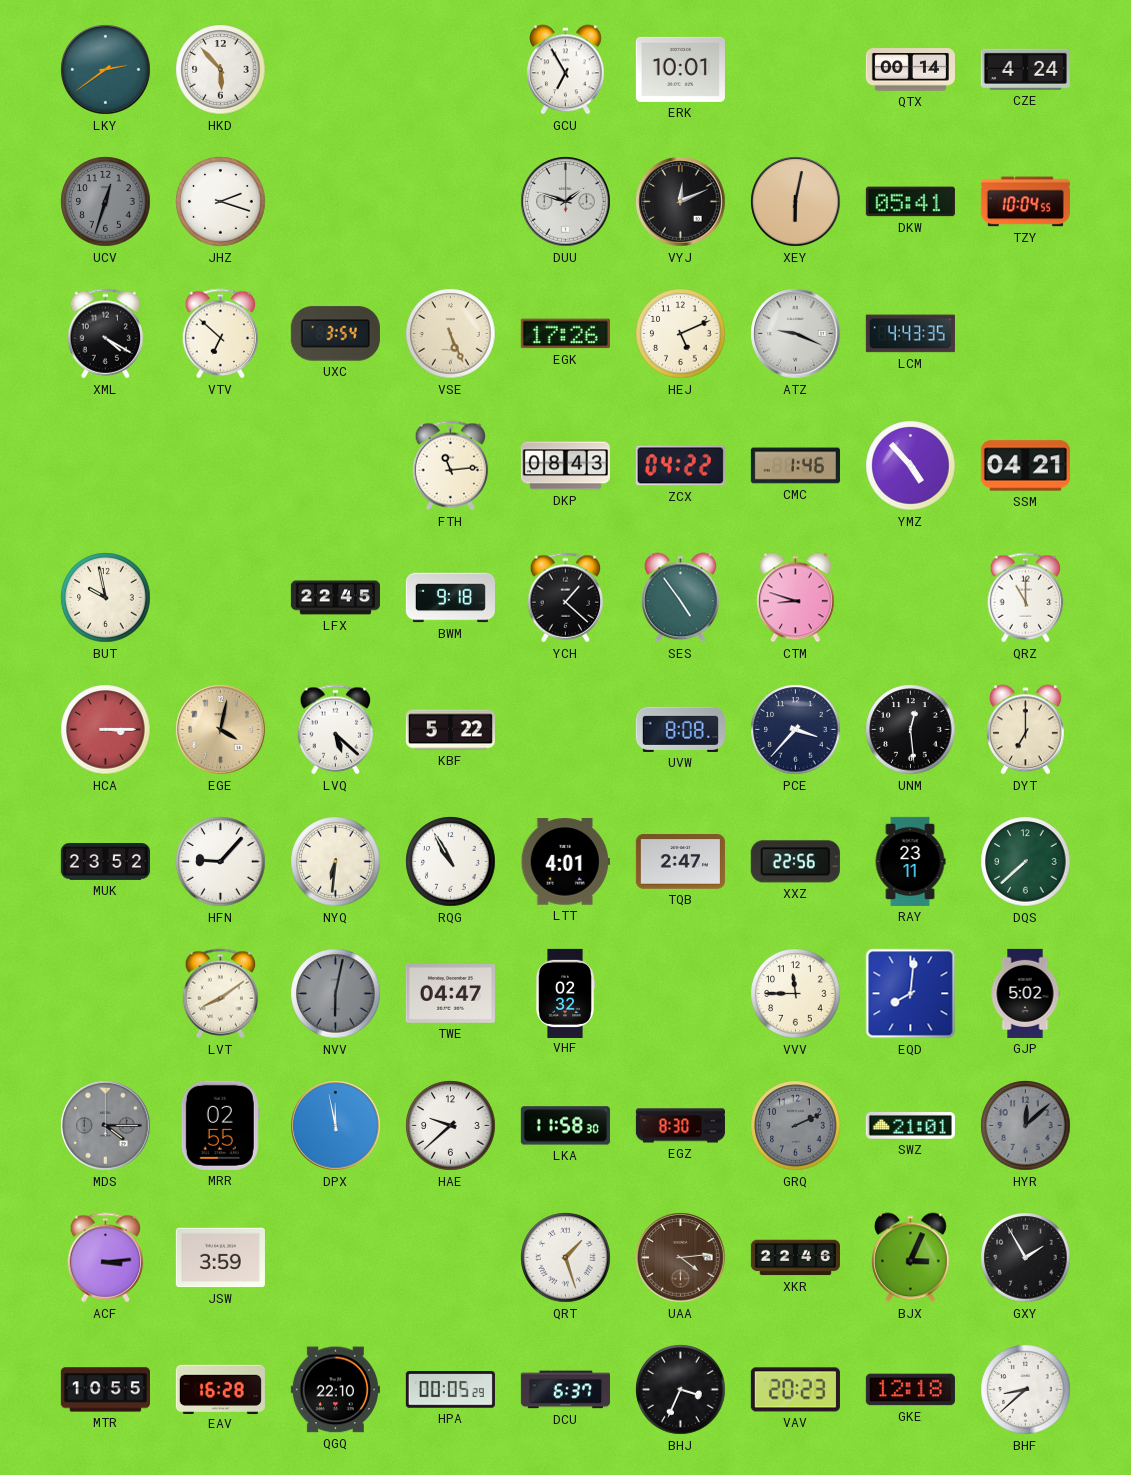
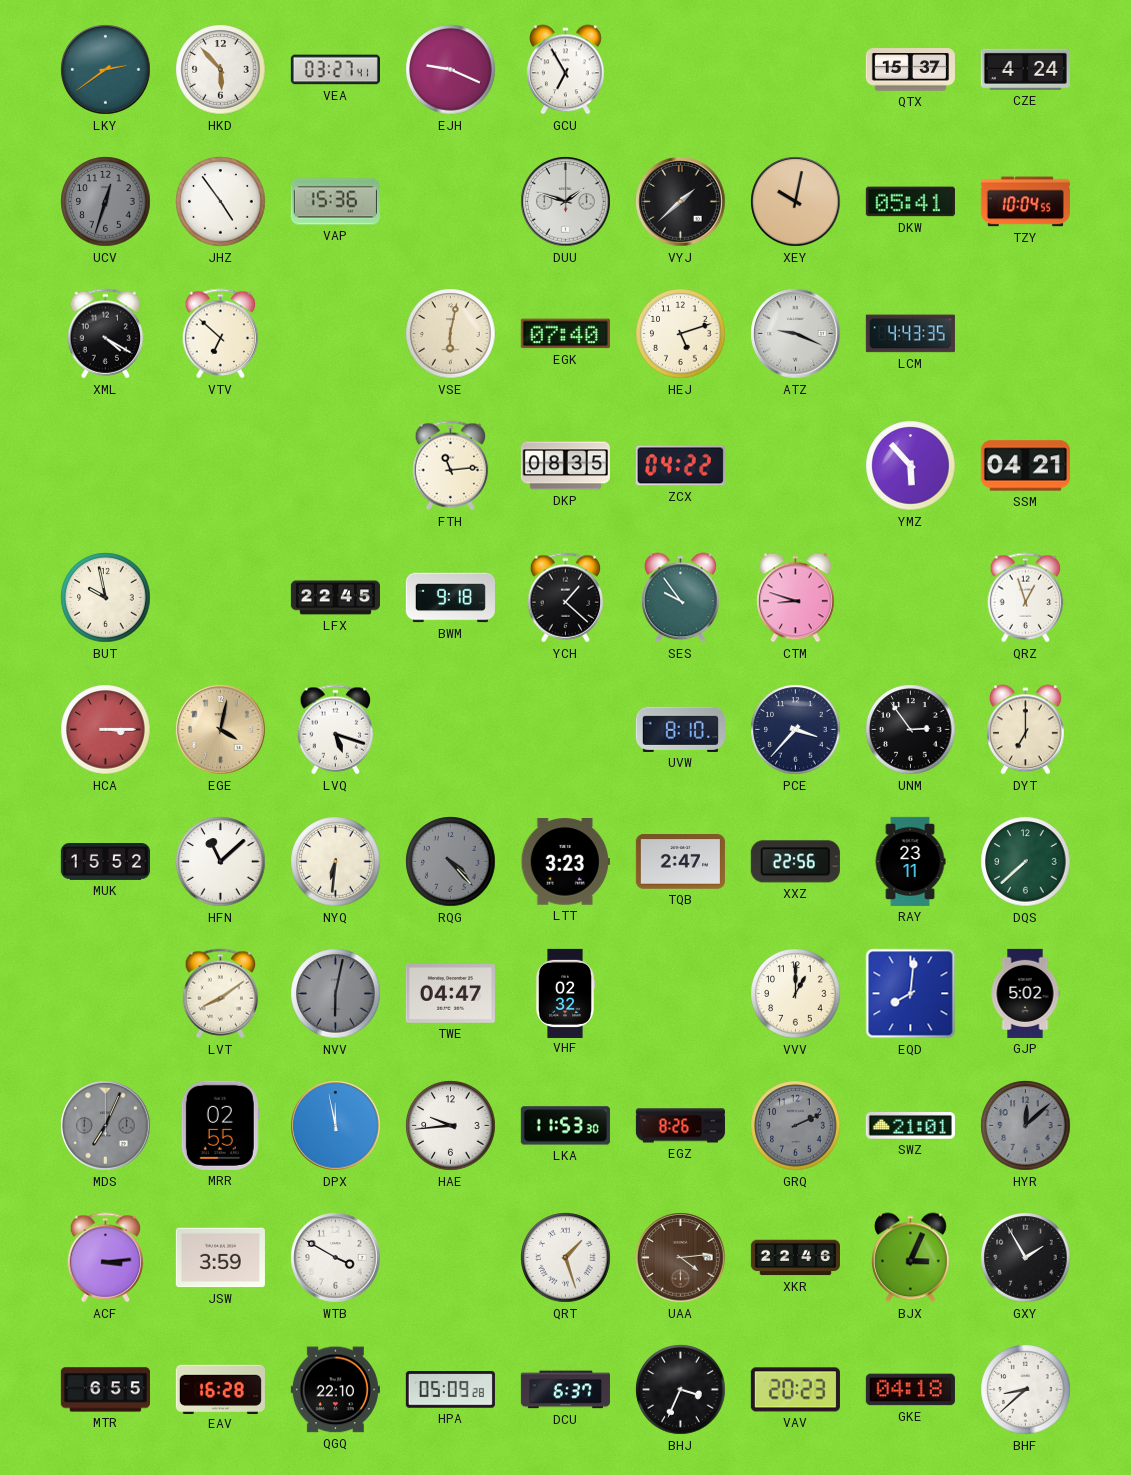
VEA: none -> 03:27 (335, 70)
EJH: none -> 9:19 (451, 70)
ERK: 10:01 -> none (680, 69)
QTX: 00:14 -> 15:37 (910, 70)
JHZ: 2:18 -> 4:54 (221, 202)
VAP: none -> 15:36 (335, 202)
VYJ: 12:11 -> 1:38 (681, 202)
XEY: 6:02 -> 10:02 (796, 202)
UXC: 3:54 -> none (335, 334)
VSE: 5:26 -> 6:02 (451, 334)
EGK: 17:26 -> 07:40 (565, 334)
HEJ: 5:11 -> 5:12 (681, 334)
DKP: 08:43 -> 08:35 (565, 466)
CMC: 1:46 -> none (795, 466)
YMZ: 4:53 -> 5:53 (911, 466)
SES: 4:54 -> 9:54 (681, 598)
QRZ: 11:00 -> 12:57 (1026, 598)
LVQ: 5:22 -> 5:18 (336, 730)
KBF: 5:22 -> none (450, 730)
UVW: 8:08 -> 8:10 (680, 729)
UNM: 12:29 -> 2:54 (911, 730)
MUK: 23:52 -> 15:52 (105, 862)
HFN: 9:07 -> 11:08 (221, 862)
RQG: 10:55 -> 4:23 (451, 862)
RQG dial: white -> grey (451, 862)
LTT: 4:01 -> 3:23 (565, 862)
VVV: 11:45 -> 1:00 (796, 994)
MDS: 4:15 -> 7:04 (106, 1126)
HAE: 9:38 -> 9:44 (451, 1126)
LKA: 11:58 -> 11:53 (565, 1126)
EGZ: 8:30 -> 8:26 (680, 1126)
WTB: none -> 3:50 (336, 1258)
MTR: 10:55 -> 6:55 (105, 1390)
HPA: 00:05 -> 05:09 (450, 1390)
GKE: 12:18 -> 04:18 (910, 1390)
